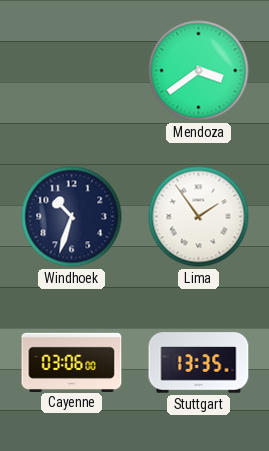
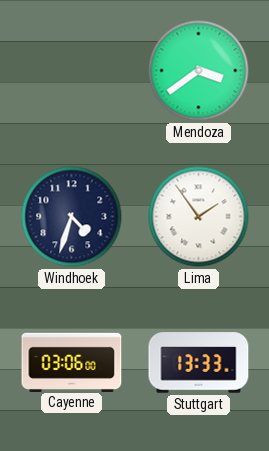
Windhoek: 10:33 -> 4:33 (72, 217)
Stuttgart: 13:35 -> 13:33 (199, 363)
